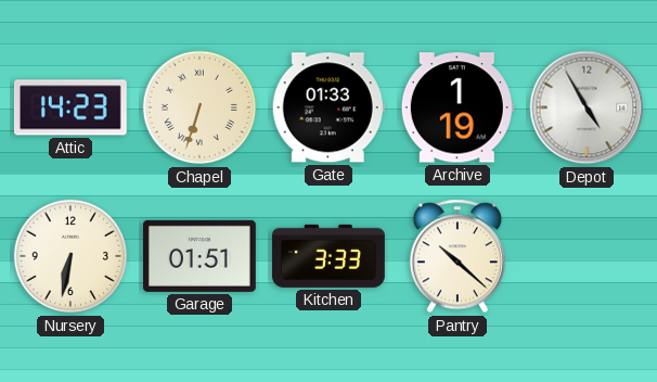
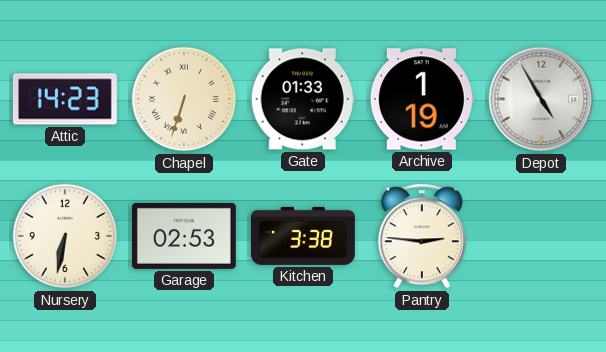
Garage: 01:51 -> 02:53 (184, 236)
Kitchen: 3:33 -> 3:38 (303, 236)
Pantry: 10:22 -> 2:46 (422, 236)
